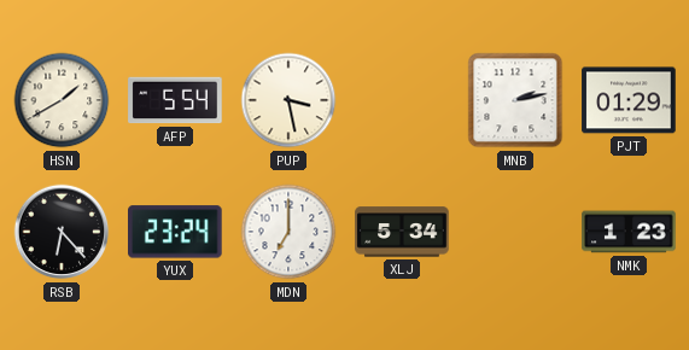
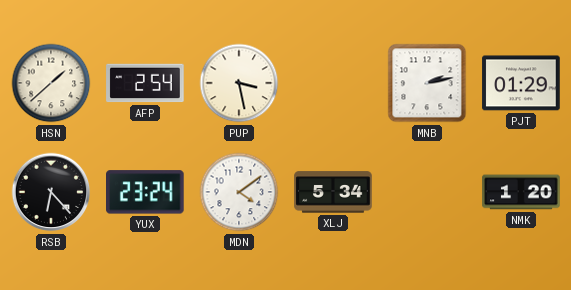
HSN: 1:40 -> 1:38 (51, 83)
AFP: 5:54 -> 2:54 (145, 83)
MDN: 7:00 -> 4:09 (239, 192)
NMK: 1:23 -> 1:20 (521, 192)
